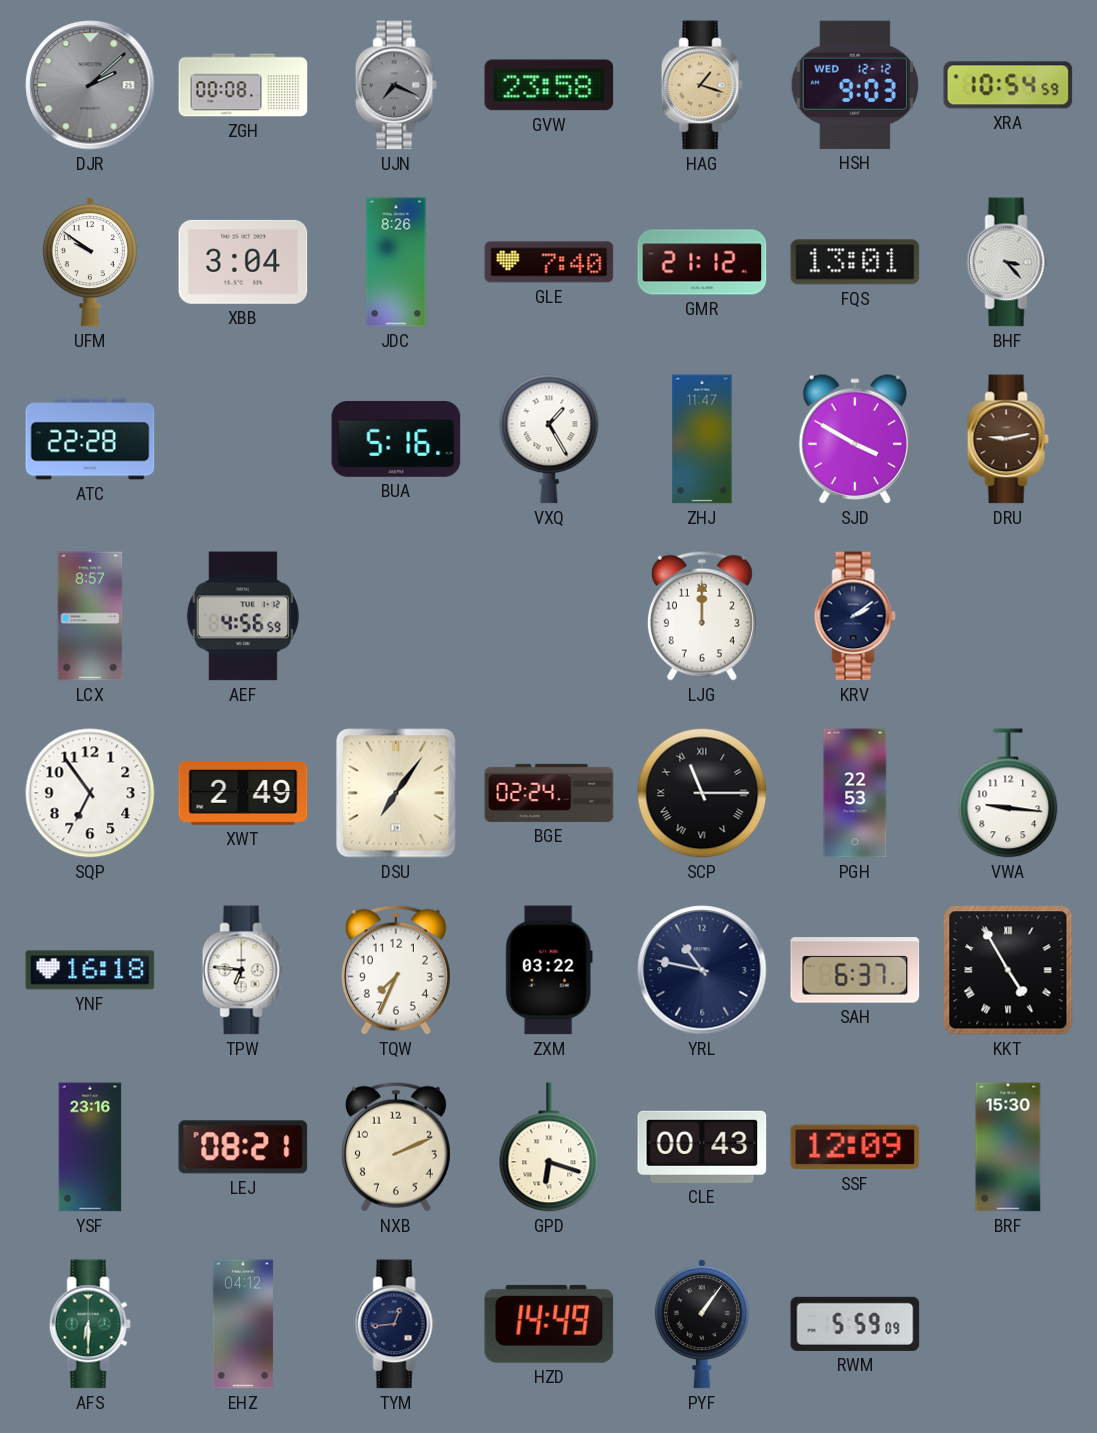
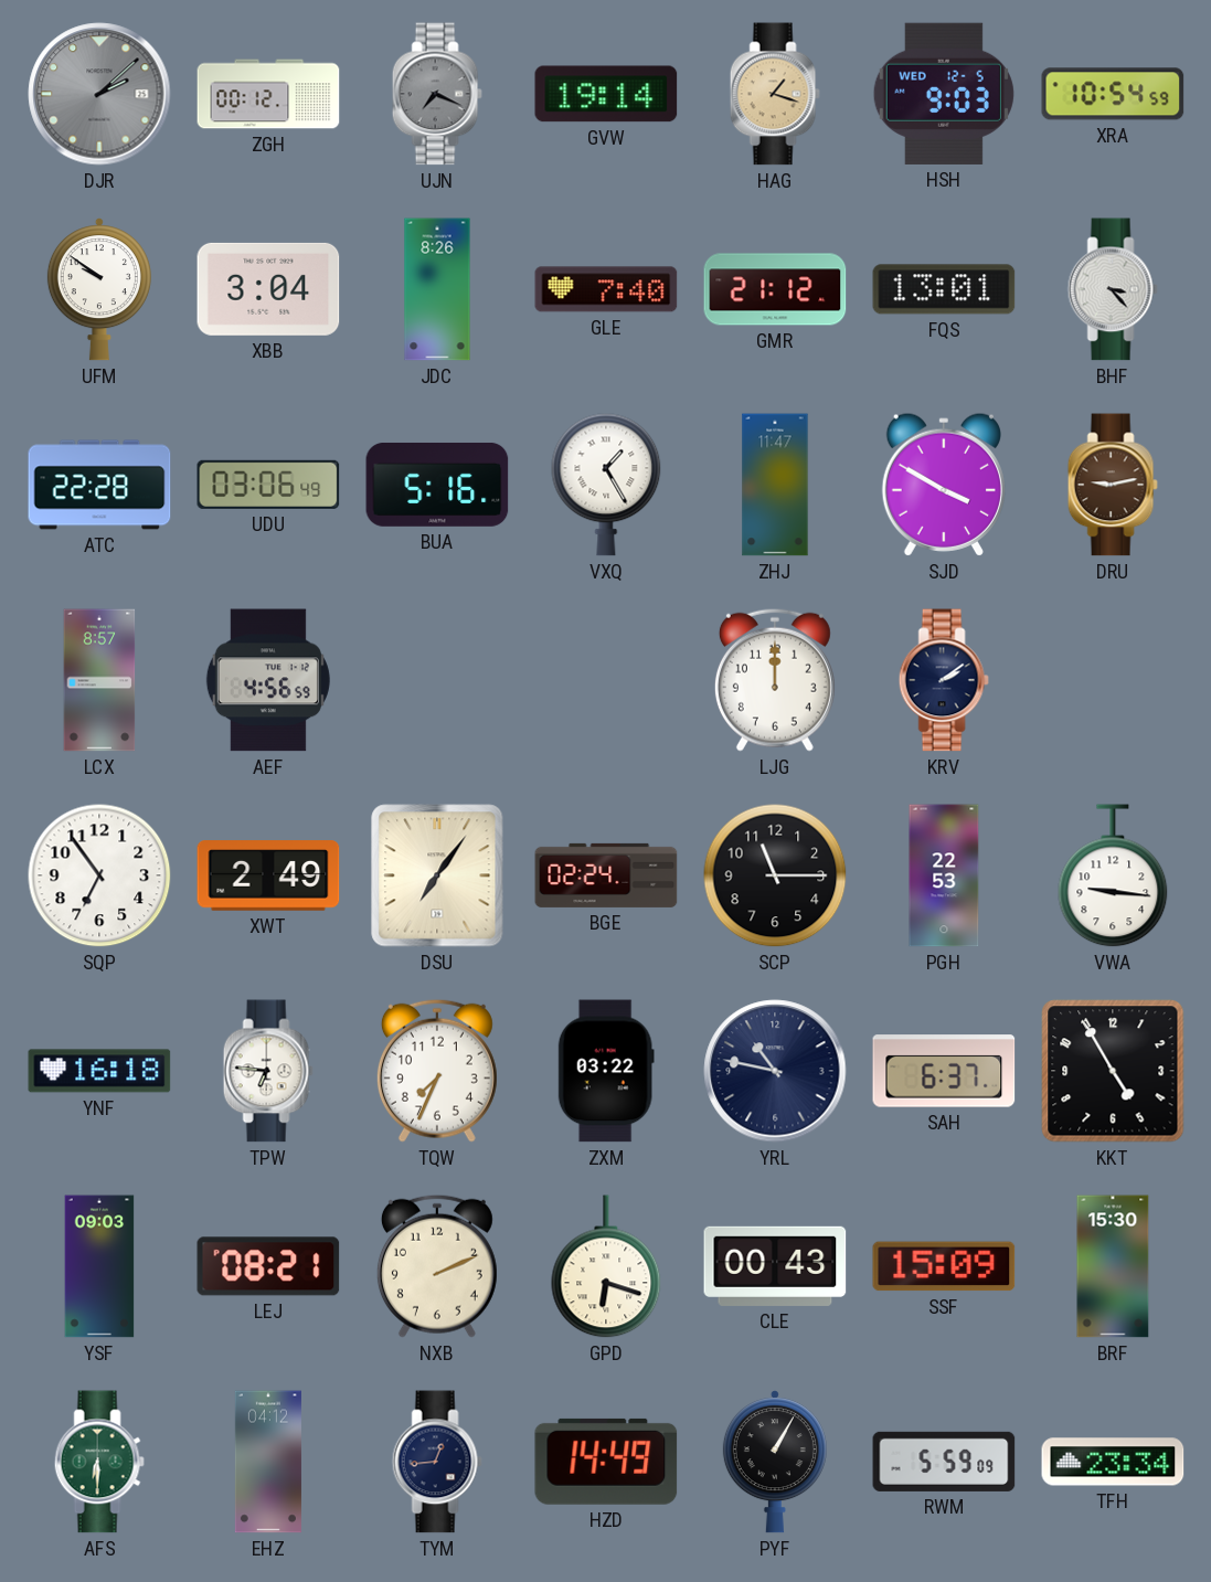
ZGH: 00:08 -> 00:12 (268, 94)
GVW: 23:58 -> 19:14 (606, 94)
HSH date: WED 12-12 -> WED 12-5 (944, 94)
UDU: none -> 03:06 (268, 485)
SCP numerals: Roman -> Arabic (775, 875)
KKT numerals: Roman -> Arabic (1113, 1071)
YSF: 23:16 -> 09:03 (99, 1266)
SSF: 12:09 -> 15:09 (944, 1266)
PYF: 1:06 -> 1:05 (775, 1462)
TFH: none -> 23:34 (1113, 1462)
